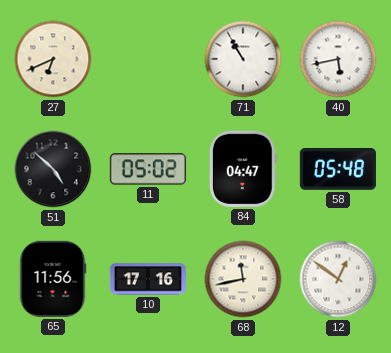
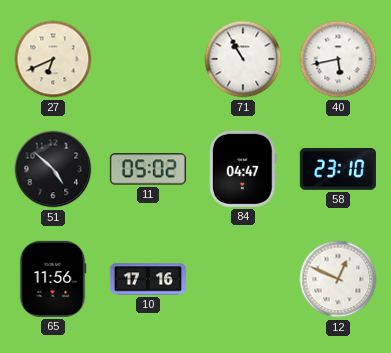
58: 05:48 -> 23:10 (338, 170)
68: 11:43 -> none (243, 279)
12: 12:51 -> 12:49 (338, 279)
